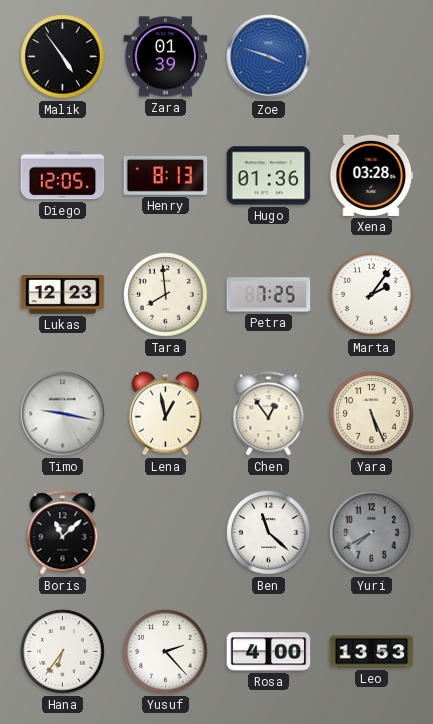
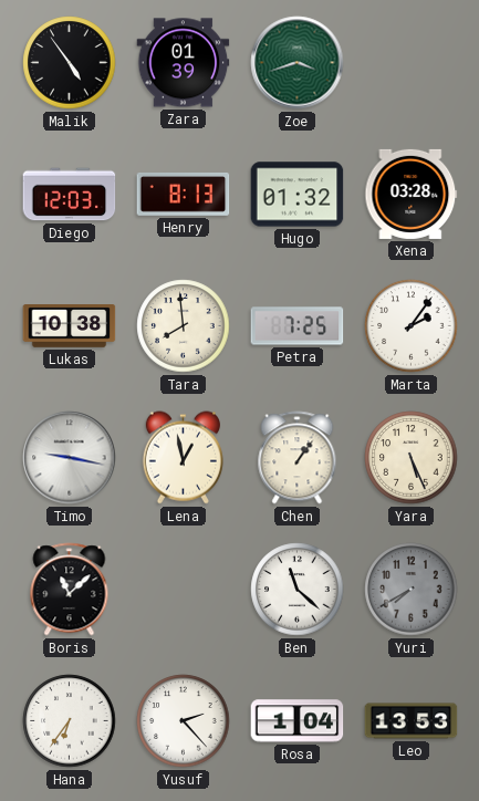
Zoe: 3:48 -> 3:42 (298, 63)
Zoe dial: blue -> green (298, 63)
Diego: 12:05 -> 12:03 (70, 195)
Hugo: 01:36 -> 01:32 (298, 195)
Lukas: 12:23 -> 10:38 (70, 326)
Chen: 12:54 -> 1:06 (298, 458)
Rosa: 4:00 -> 1:04 (298, 721)
